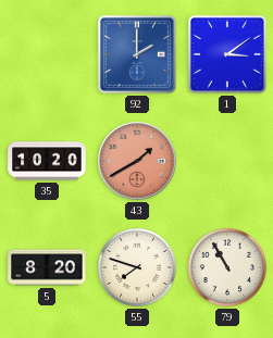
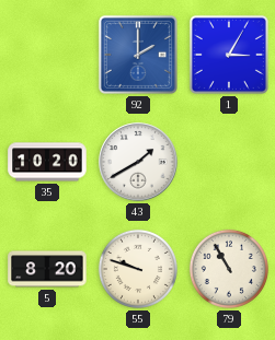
1: 3:09 -> 3:05 (229, 55)
43 dial: salmon -> white (138, 162)
55: 7:48 -> 9:48 (138, 269)
